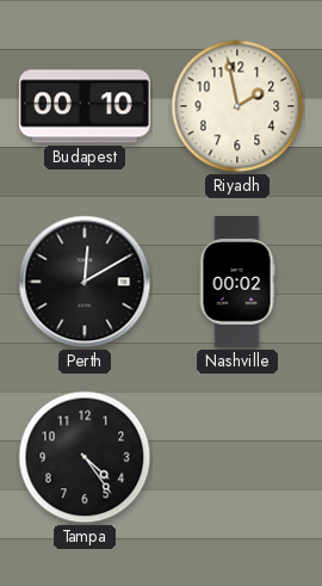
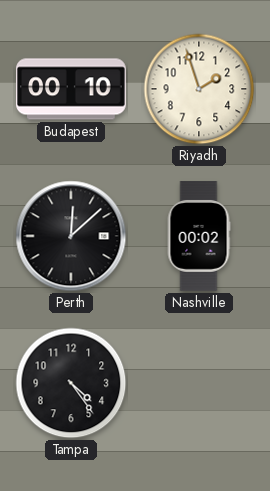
Riyadh: 1:58 -> 1:57 (199, 89)
Perth: 12:10 -> 12:08 (71, 236)
